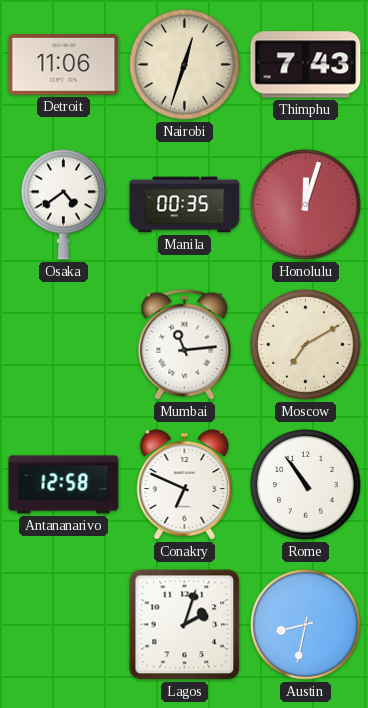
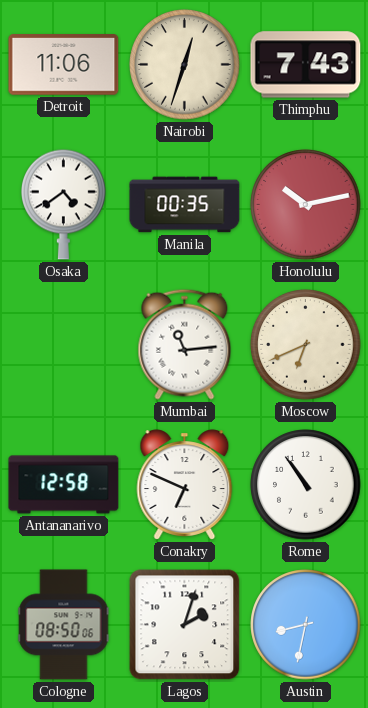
Honolulu: 12:03 -> 10:13 (306, 205)
Moscow: 7:10 -> 6:41 (306, 345)
Cologne: none -> 08:50 (64, 625)
